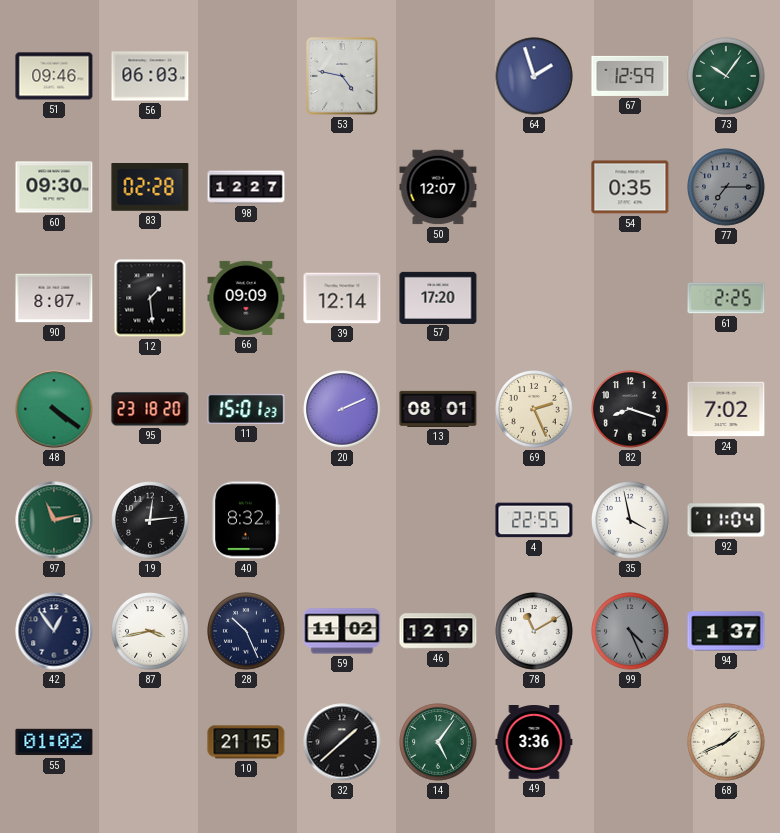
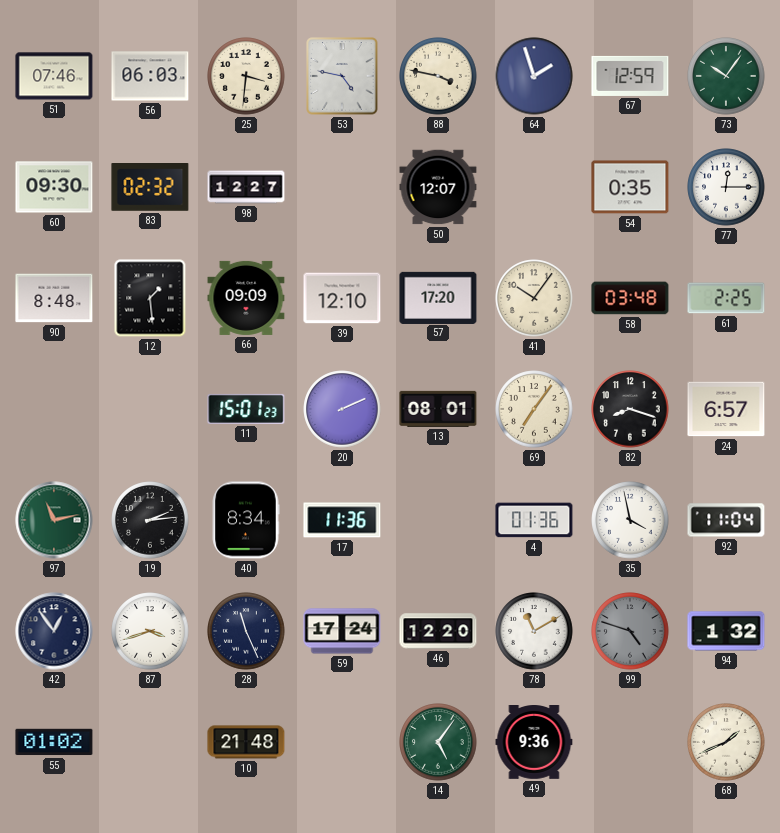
51: 09:46 -> 07:46 (54, 76)
25: none -> 3:31 (246, 76)
88: none -> 3:47 (438, 76)
83: 02:28 -> 02:32 (150, 187)
77: 7:15 -> 12:15 (726, 187)
77 dial: grey -> white (726, 187)
90: 8:07 -> 8:48 (54, 298)
39: 12:14 -> 12:10 (342, 298)
41: none -> 10:06 (534, 298)
58: none -> 03:48 (630, 298)
48: 4:21 -> none (54, 409)
95: 23:18 -> none (150, 409)
69: 2:26 -> 7:06 (534, 409)
24: 7:02 -> 6:57 (726, 409)
19: 12:14 -> 2:14 (150, 520)
40: 8:32 -> 8:34 (246, 520)
17: none -> 11:36 (342, 520)
4: 22:55 -> 01:36 (534, 520)
87: 3:43 -> 3:42 (150, 631)
28: 10:26 -> 11:26 (246, 631)
59: 11:02 -> 17:24 (342, 631)
46: 12:19 -> 12:20 (438, 631)
99: 4:26 -> 4:48 (630, 631)
94: 1:37 -> 1:32 (726, 631)
10: 21:15 -> 21:48 (246, 742)
32: 1:38 -> none (342, 742)
49: 3:36 -> 9:36 (534, 743)
